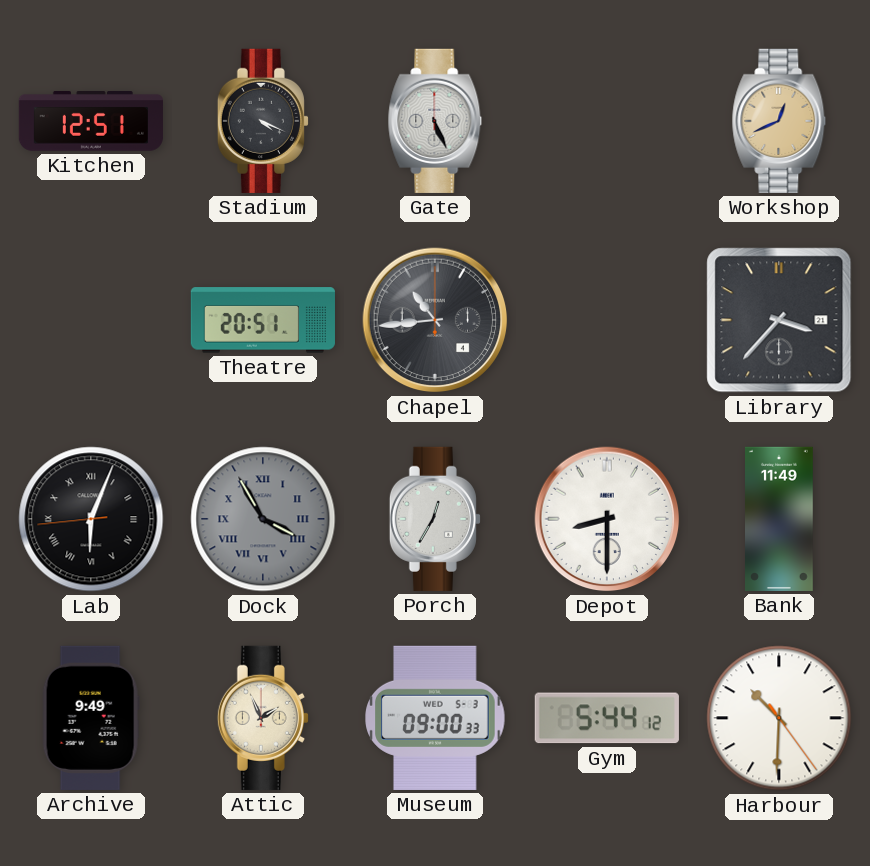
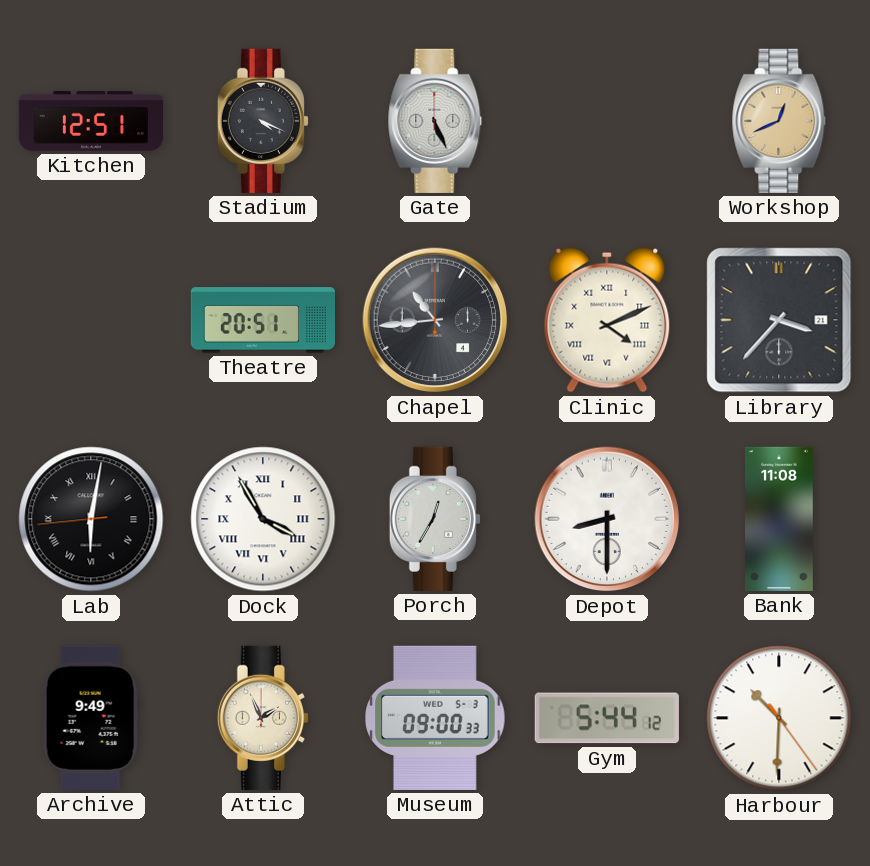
Clinic: none -> 4:11 (607, 320)
Lab: 6:03 -> 6:01 (91, 519)
Dock dial: grey -> white (263, 519)
Bank: 11:49 -> 11:08 (780, 519)
